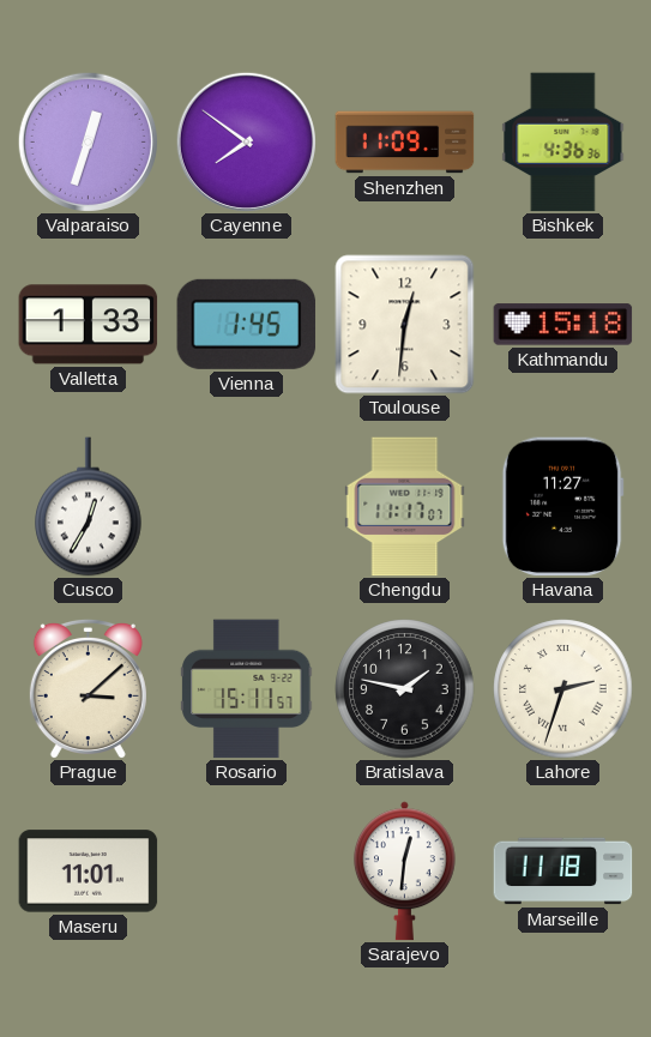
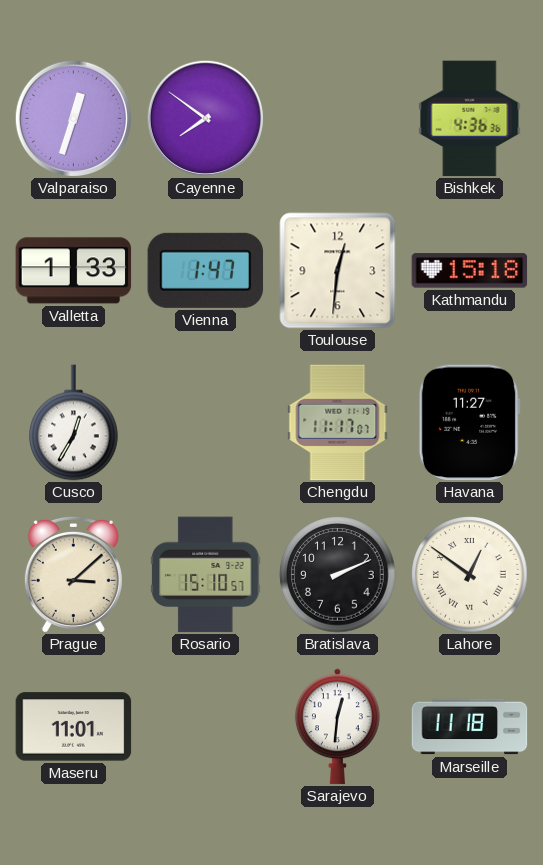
Shenzhen: 11:09 -> none (405, 143)
Vienna: 1:45 -> 1:47 (206, 270)
Rosario: 15:11 -> 15:10 (206, 575)
Bratislava: 1:47 -> 2:11 (338, 575)
Lahore: 2:33 -> 12:51 (470, 575)
